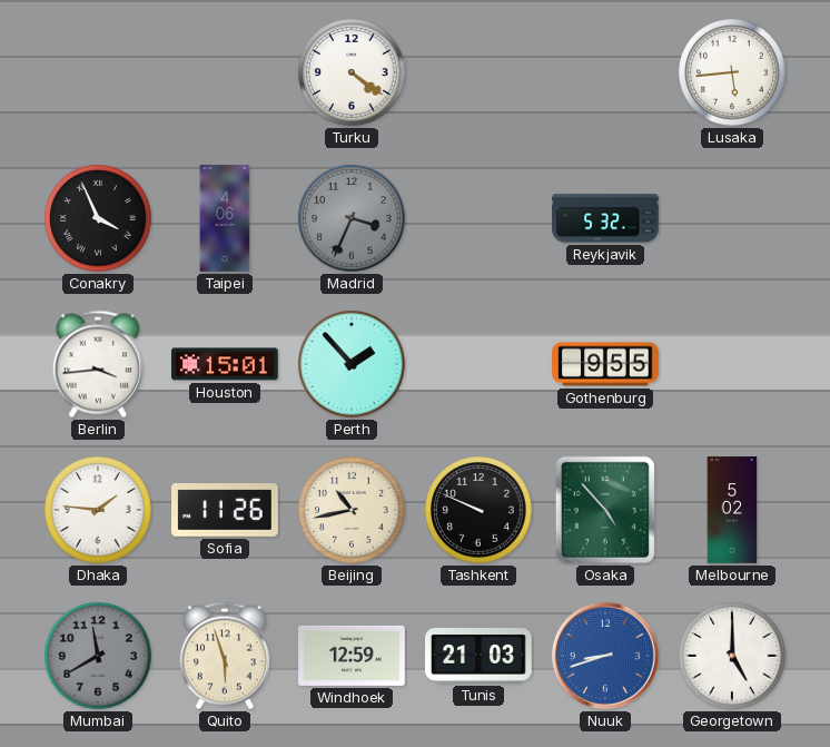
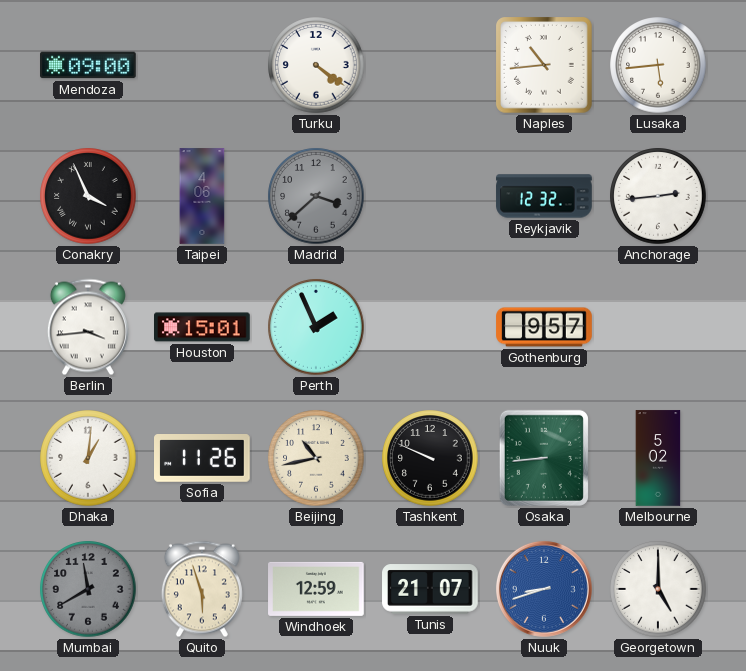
Mendoza: none -> 09:00 (89, 65)
Naples: none -> 10:44 (545, 66)
Madrid: 3:34 -> 3:38 (316, 196)
Reykjavik: 5:32 -> 12:32 (544, 196)
Anchorage: none -> 2:44 (658, 196)
Perth: 1:53 -> 1:56 (316, 327)
Gothenburg: 9:55 -> 9:57 (544, 327)
Dhaka: 1:46 -> 1:01 (88, 458)
Osaka: 4:53 -> 8:44 (544, 458)
Tunis: 21:03 -> 21:07 (430, 589)
